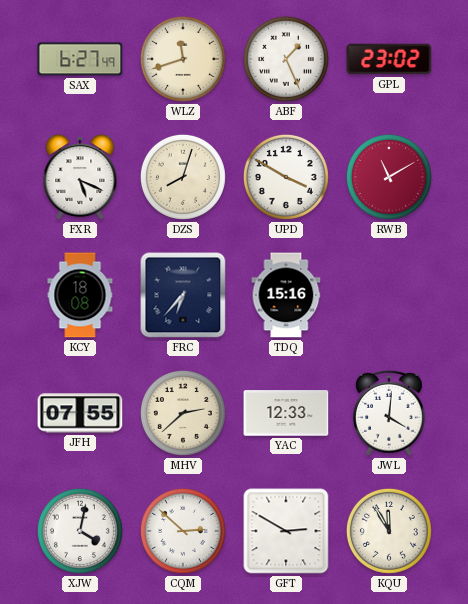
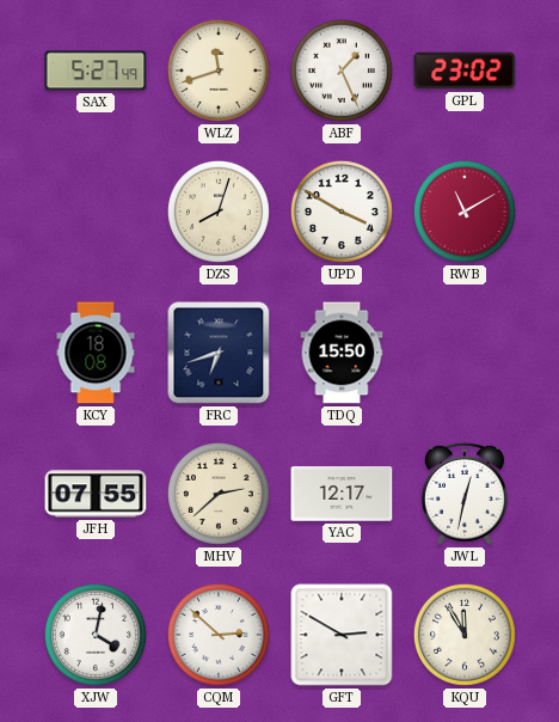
SAX: 6:27 -> 5:27 (96, 71)
FXR: 5:19 -> none (80, 177)
FRC: 6:37 -> 6:42 (219, 353)
TDQ: 15:16 -> 15:50 (342, 353)
YAC: 12:33 -> 12:17 (342, 494)
JWL: 4:01 -> 12:32 (465, 494)
